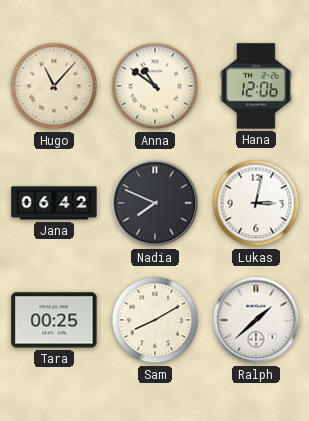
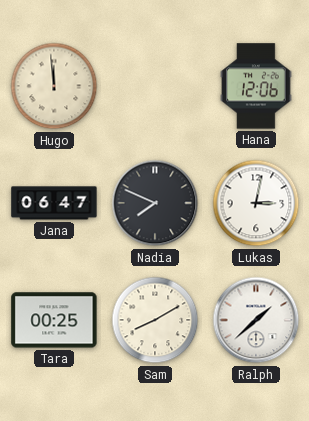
Hugo: 11:07 -> 11:59 (54, 86)
Anna: 10:51 -> none (155, 86)
Jana: 06:42 -> 06:47 (54, 203)
